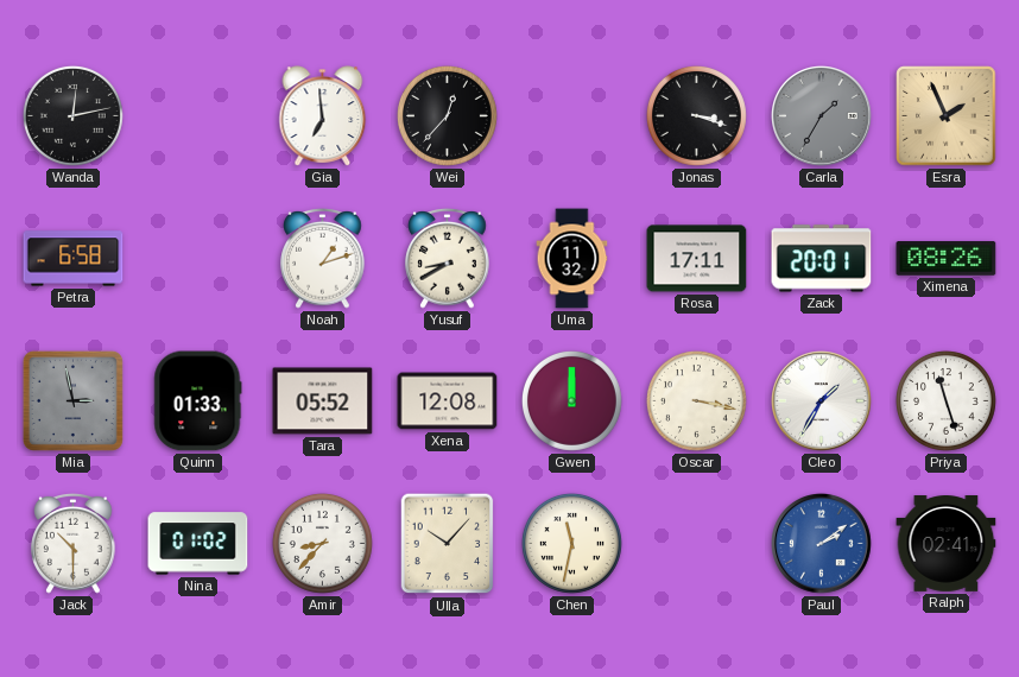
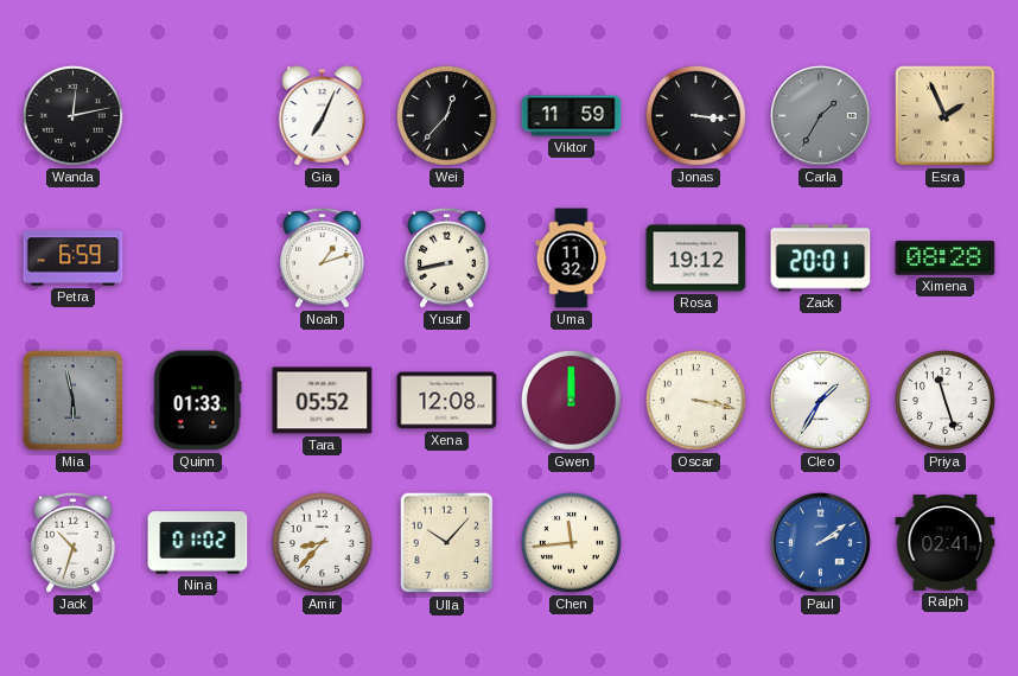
Gia: 6:59 -> 7:04 (323, 116)
Viktor: none -> 11:59 (572, 116)
Jonas: 3:18 -> 3:16 (695, 115)
Petra: 6:58 -> 6:59 (74, 259)
Yusuf: 8:40 -> 8:43 (447, 257)
Rosa: 17:11 -> 19:12 (696, 259)
Ximena: 08:26 -> 08:28 (946, 259)
Mia: 2:58 -> 5:58 (72, 400)
Jack: 10:30 -> 10:33 (74, 542)
Chen: 11:32 -> 11:44 (571, 542)
